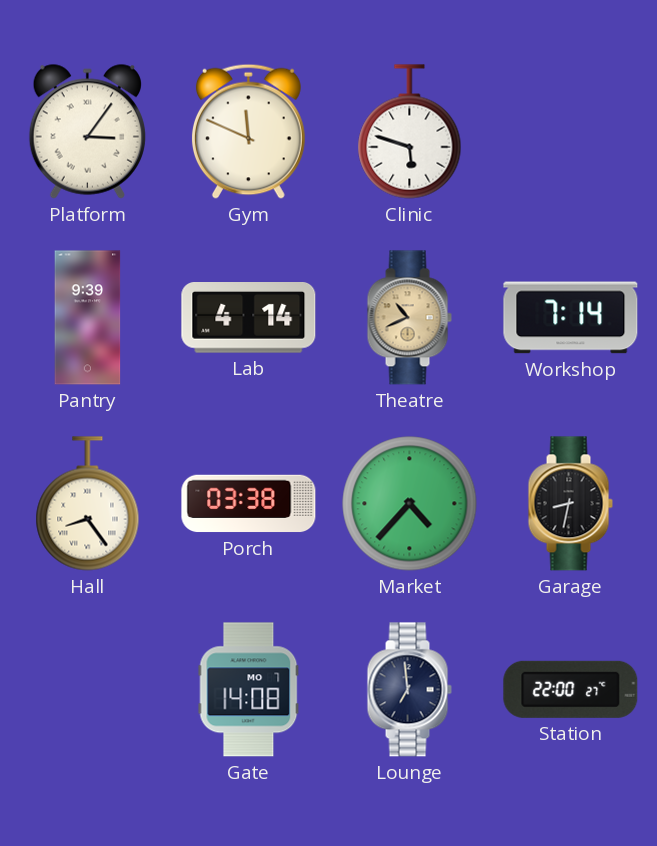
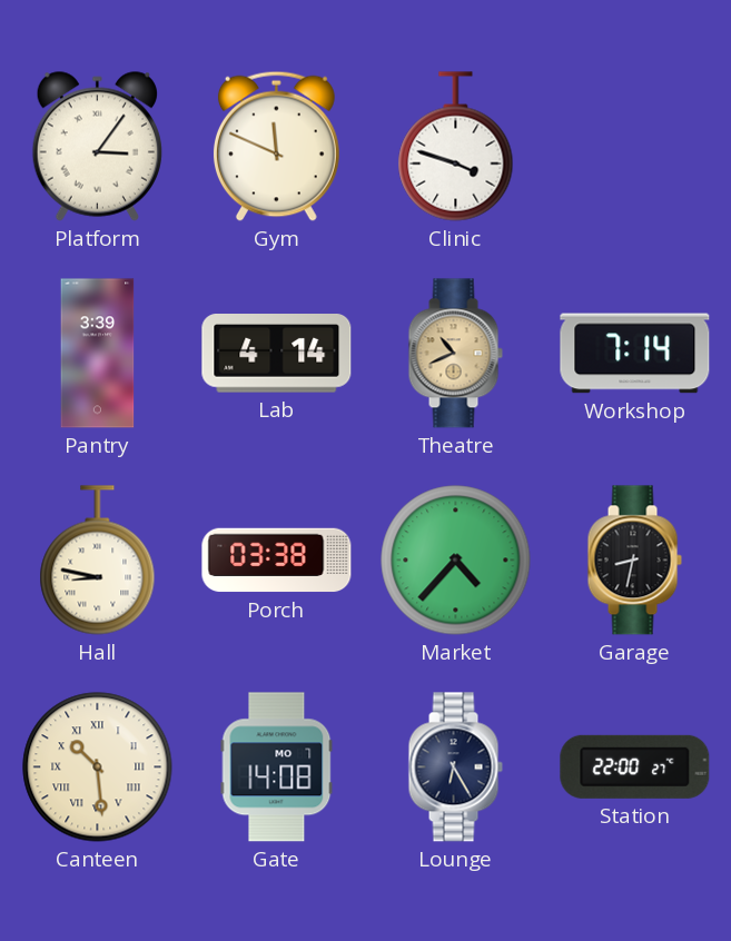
Clinic: 5:48 -> 3:48 (456, 147)
Pantry: 9:39 -> 3:39 (98, 354)
Hall: 8:24 -> 8:47 (98, 561)
Canteen: none -> 10:29 (98, 767)
Lounge: 6:59 -> 6:25 (455, 767)
